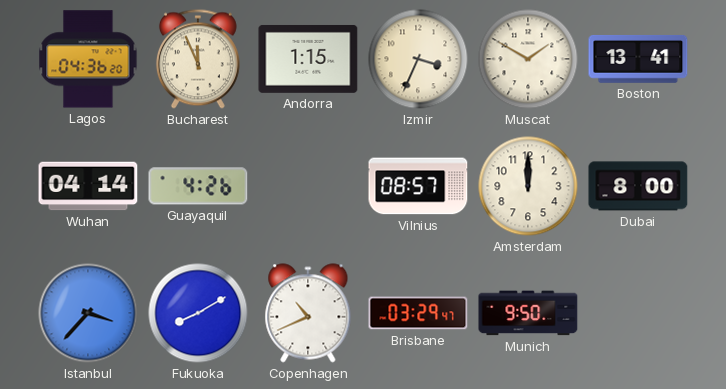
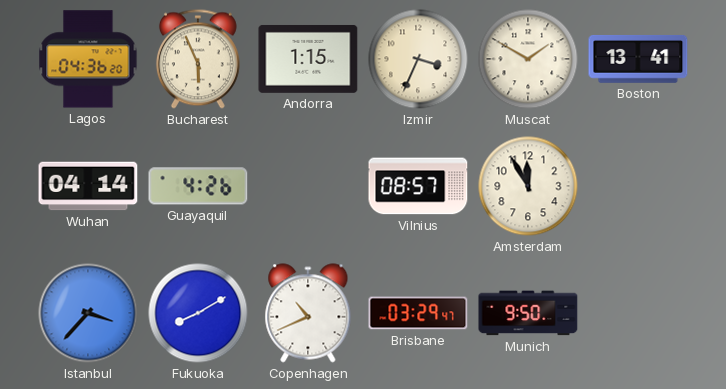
Bucharest: 11:56 -> 5:56 (198, 59)
Amsterdam: 12:00 -> 11:55 (528, 186)
Dubai: 8:00 -> none (638, 186)
